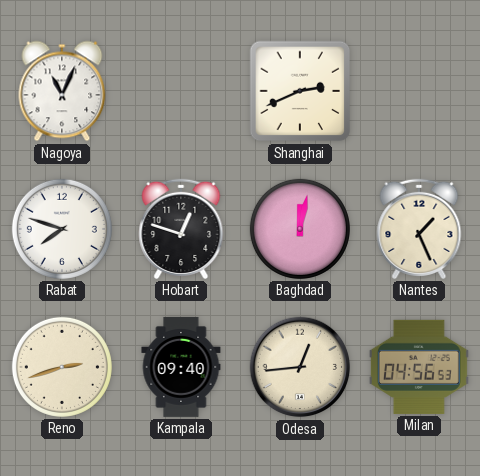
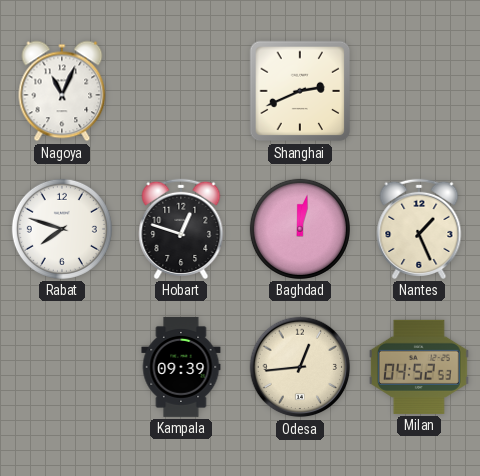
Reno: 2:42 -> none (62, 367)
Kampala: 09:40 -> 09:39 (181, 367)
Milan: 04:56 -> 04:52 (419, 367)
